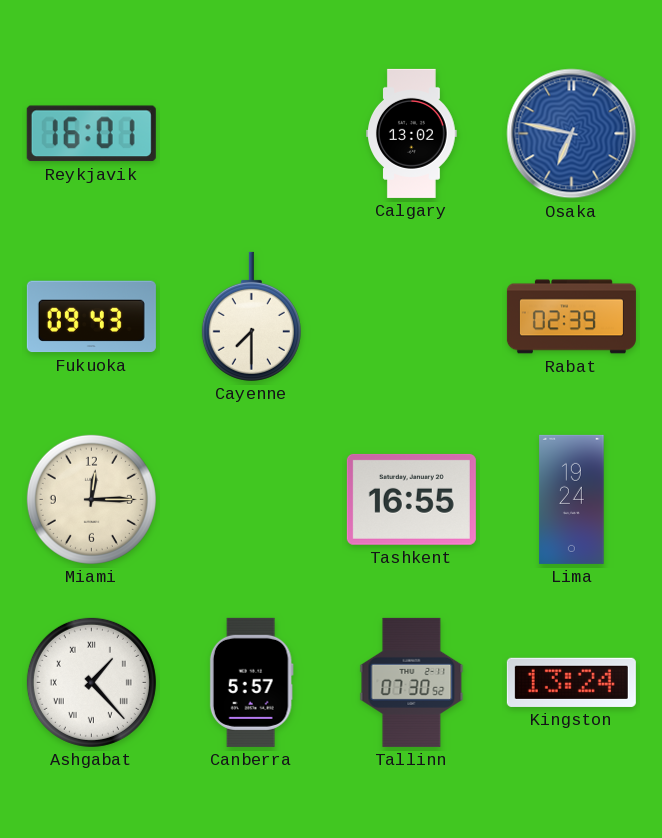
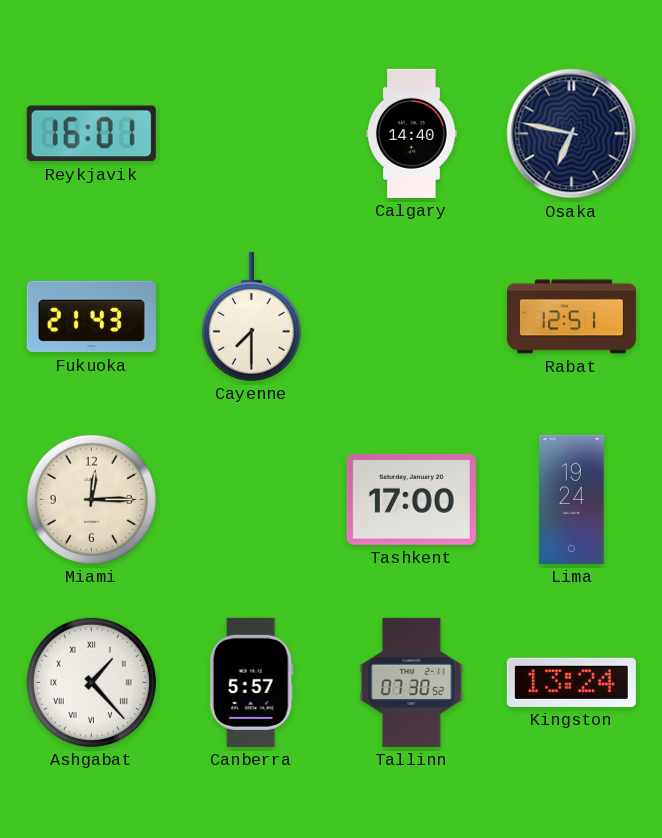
Calgary: 13:02 -> 14:40 (412, 133)
Osaka dial: blue -> navy (572, 134)
Fukuoka: 09:43 -> 21:43 (91, 317)
Rabat: 02:39 -> 12:51 (571, 317)
Tashkent: 16:55 -> 17:00 (411, 499)
